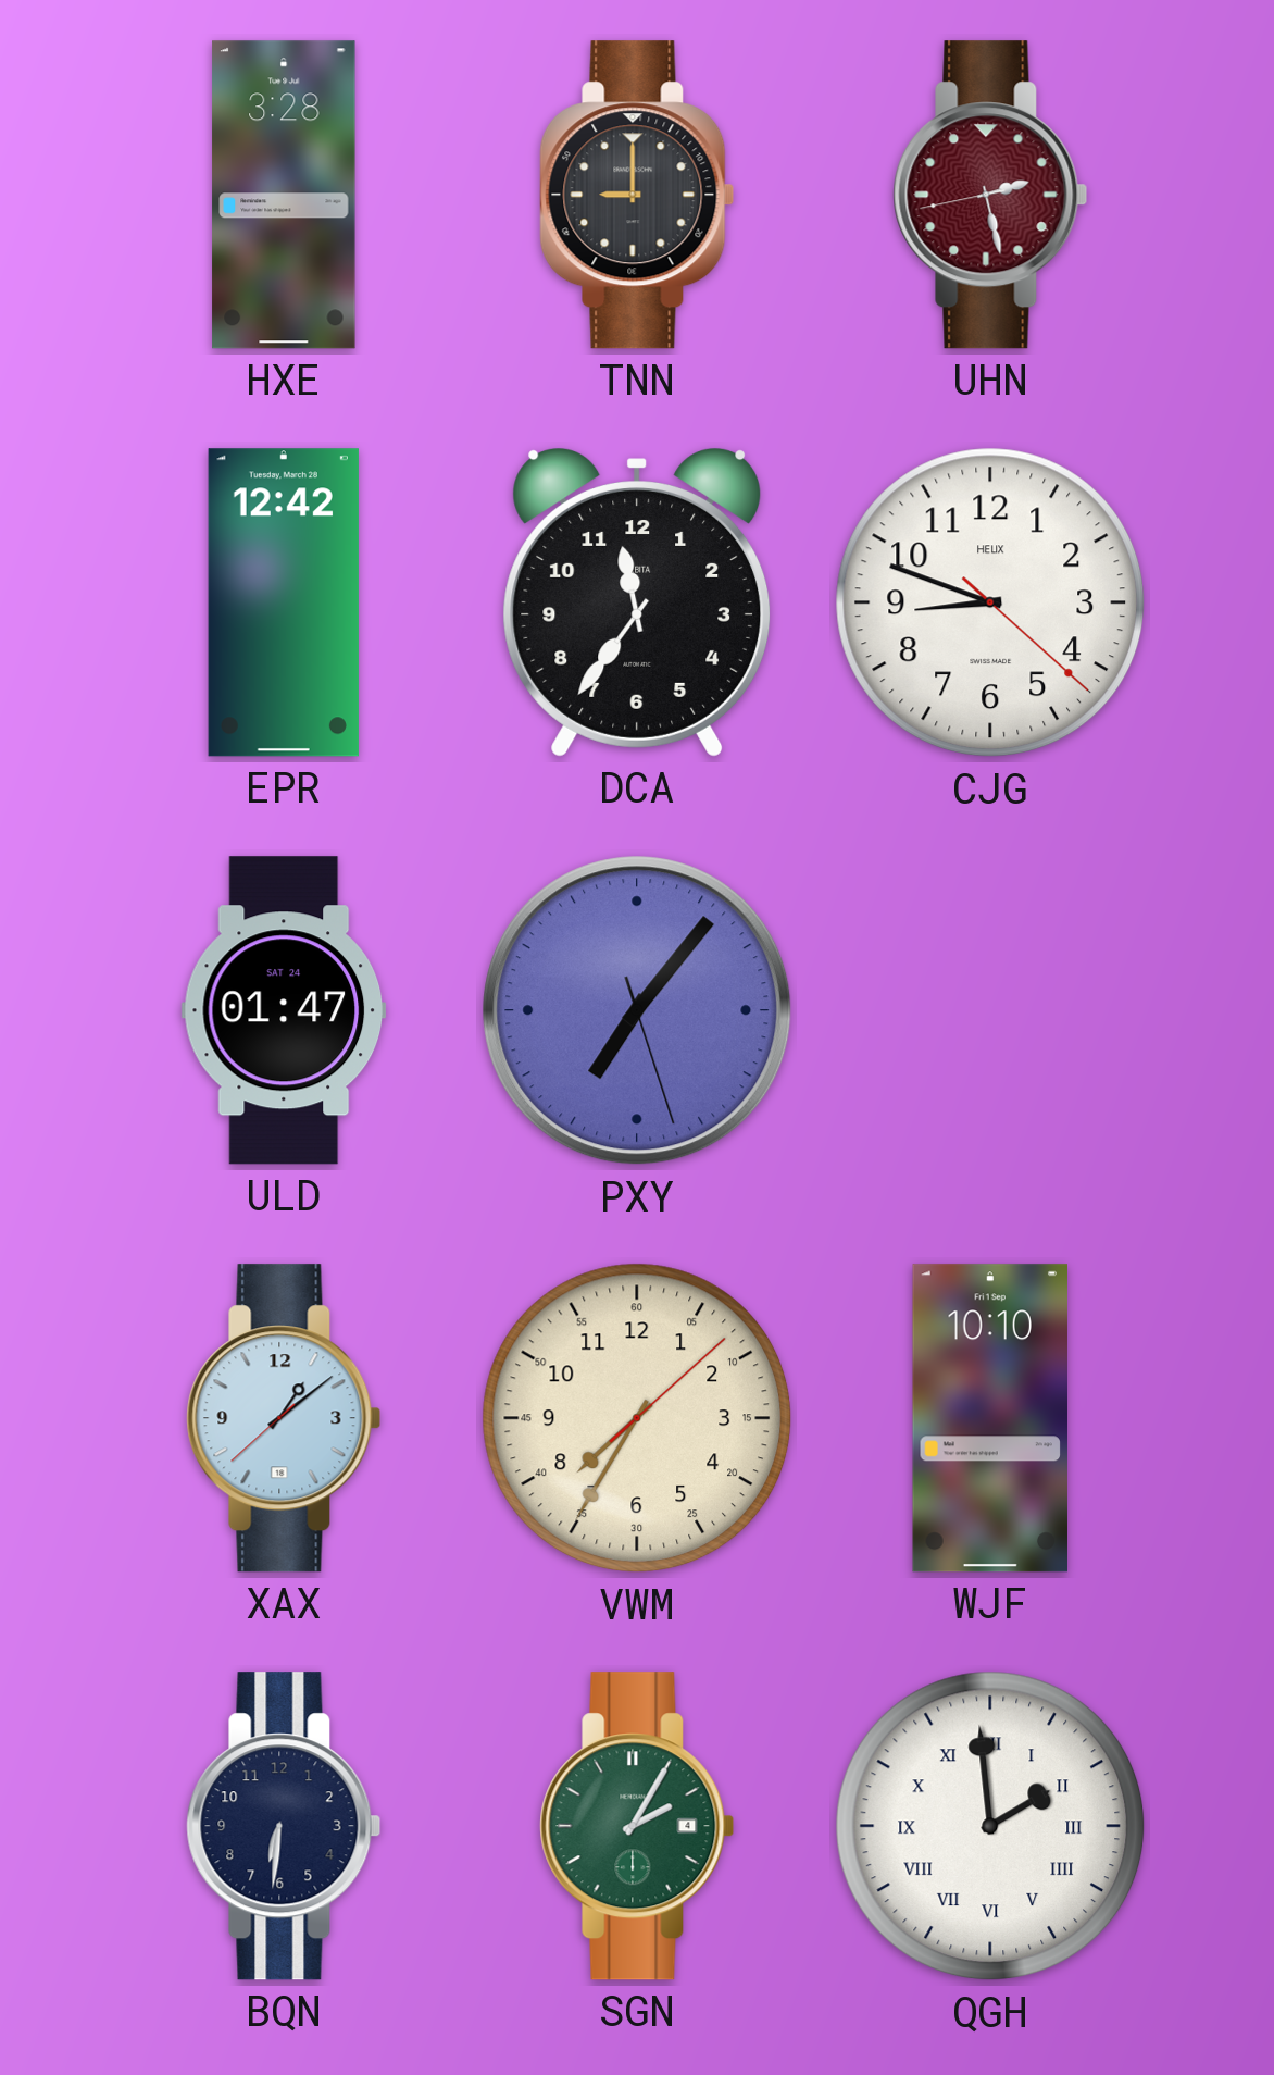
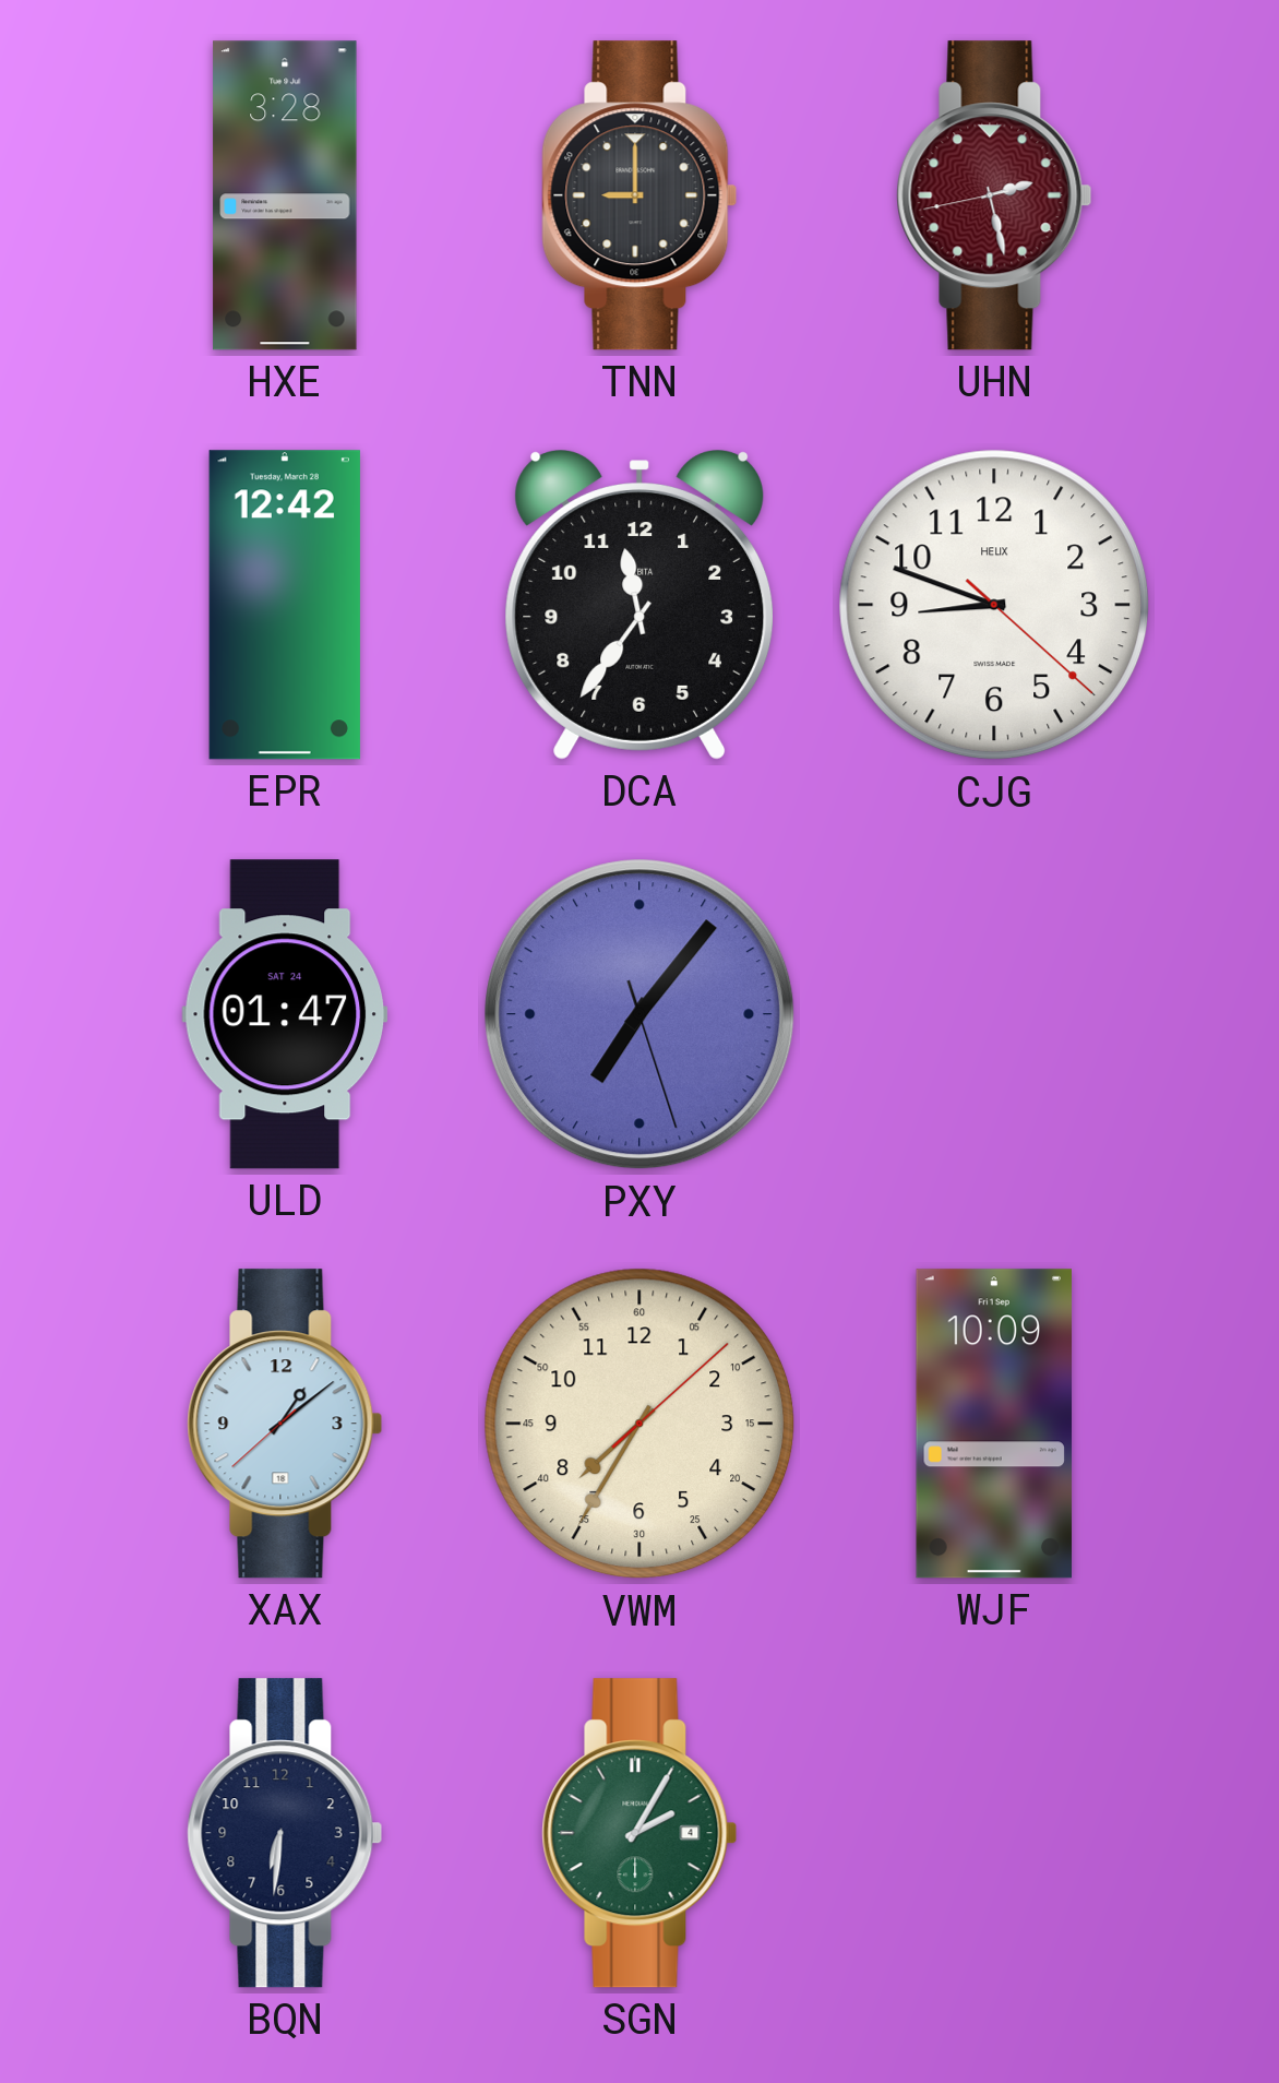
WJF: 10:10 -> 10:09 (993, 1424)
QGH: 1:59 -> none (990, 1826)
